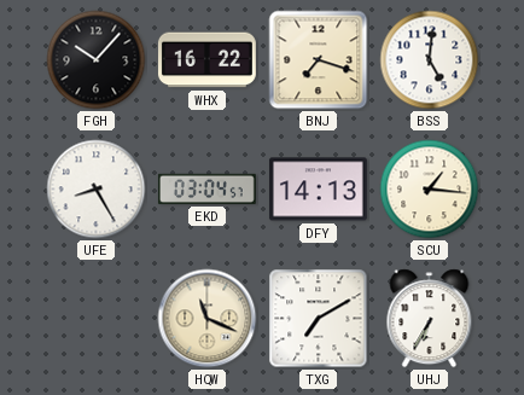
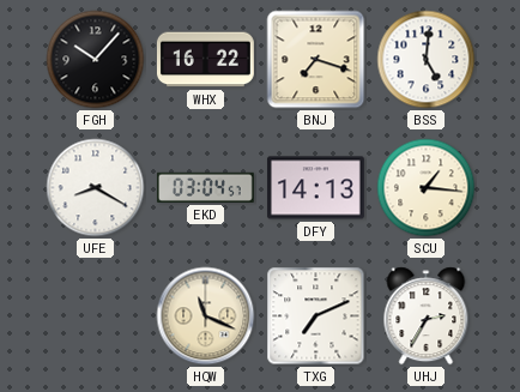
UFE: 8:25 -> 8:20 (96, 188)
TXG: 7:10 -> 7:11 (316, 316)
UHJ: 6:35 -> 2:35 (427, 316)
